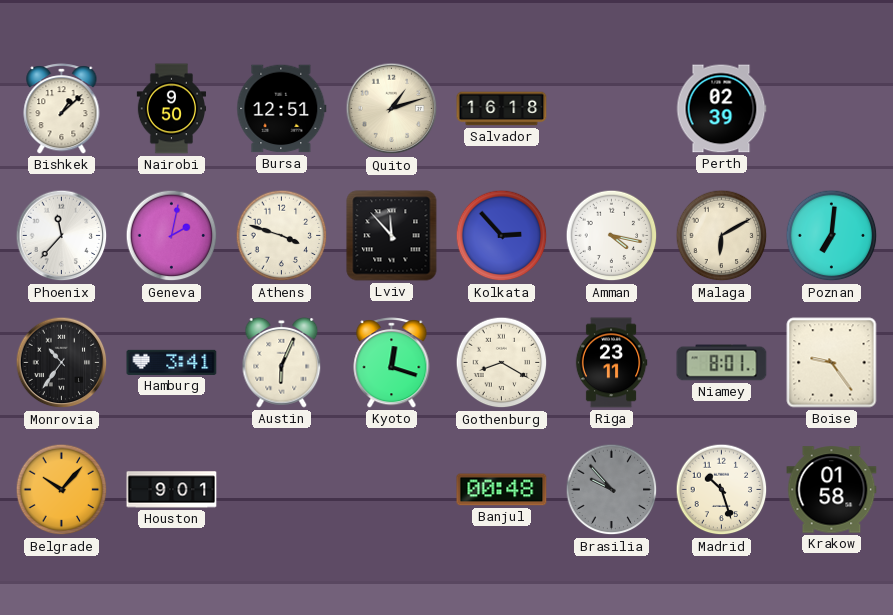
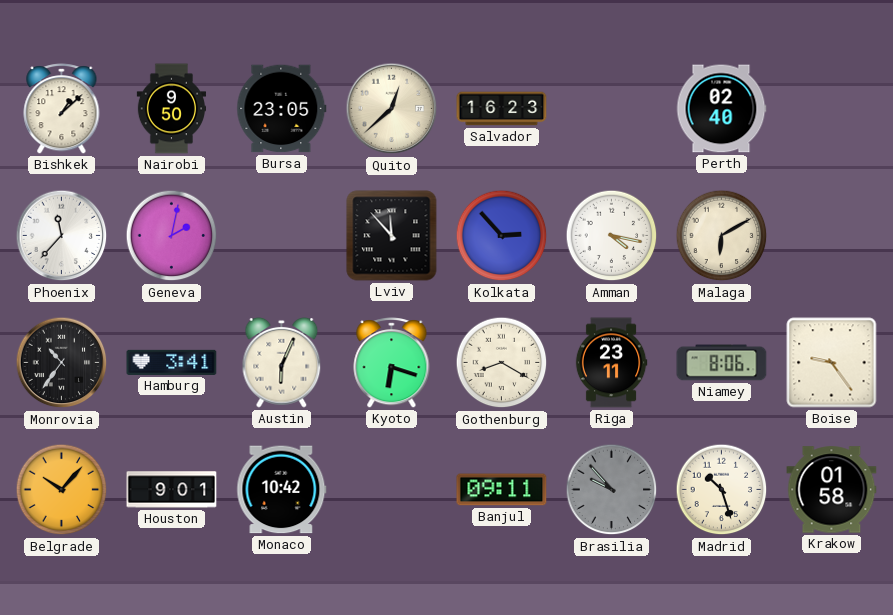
Bursa: 12:51 -> 23:05 (282, 109)
Quito: 1:12 -> 12:38 (392, 109)
Salvador: 16:18 -> 16:23 (502, 109)
Perth: 02:39 -> 02:40 (721, 109)
Athens: 3:48 -> none (282, 236)
Poznan: 7:01 -> none (832, 236)
Kyoto: 12:18 -> 6:18 (392, 363)
Niamey: 8:01 -> 8:06 (722, 363)
Monaco: none -> 10:42 (282, 490)
Banjul: 00:48 -> 09:11 (502, 490)
